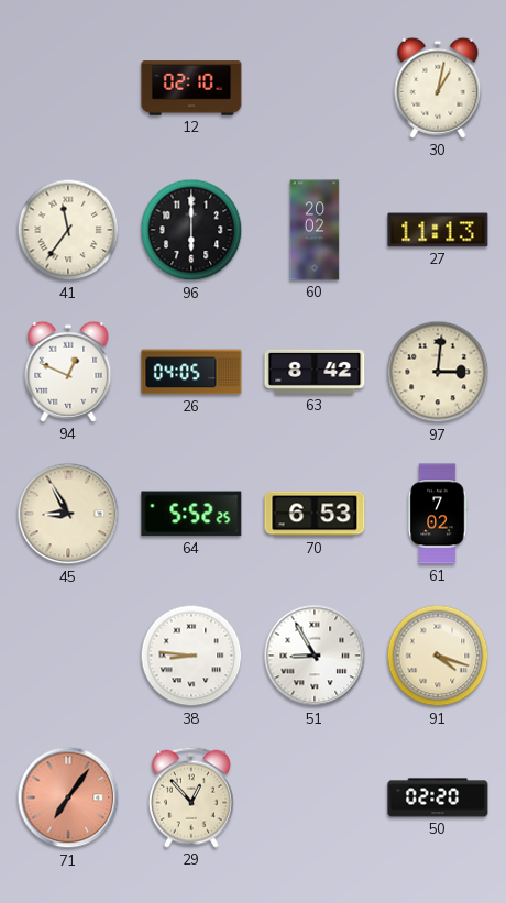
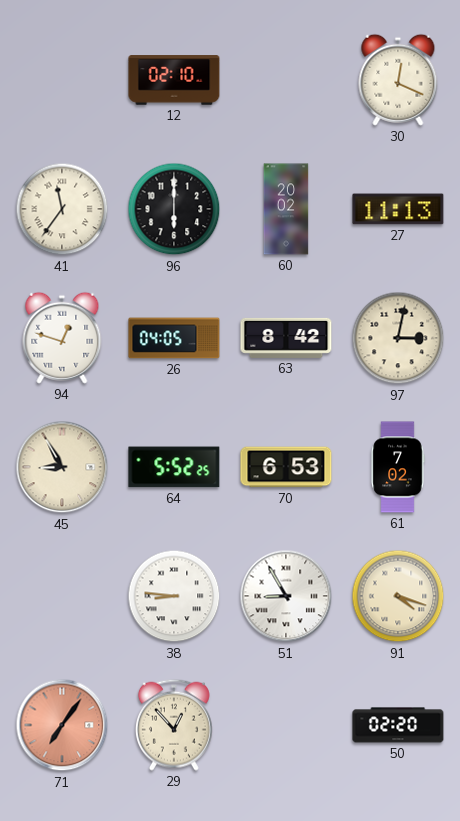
30: 1:02 -> 12:19 (398, 80)
94: 12:49 -> 12:48 (62, 338)
97: 3:01 -> 3:02 (398, 338)
